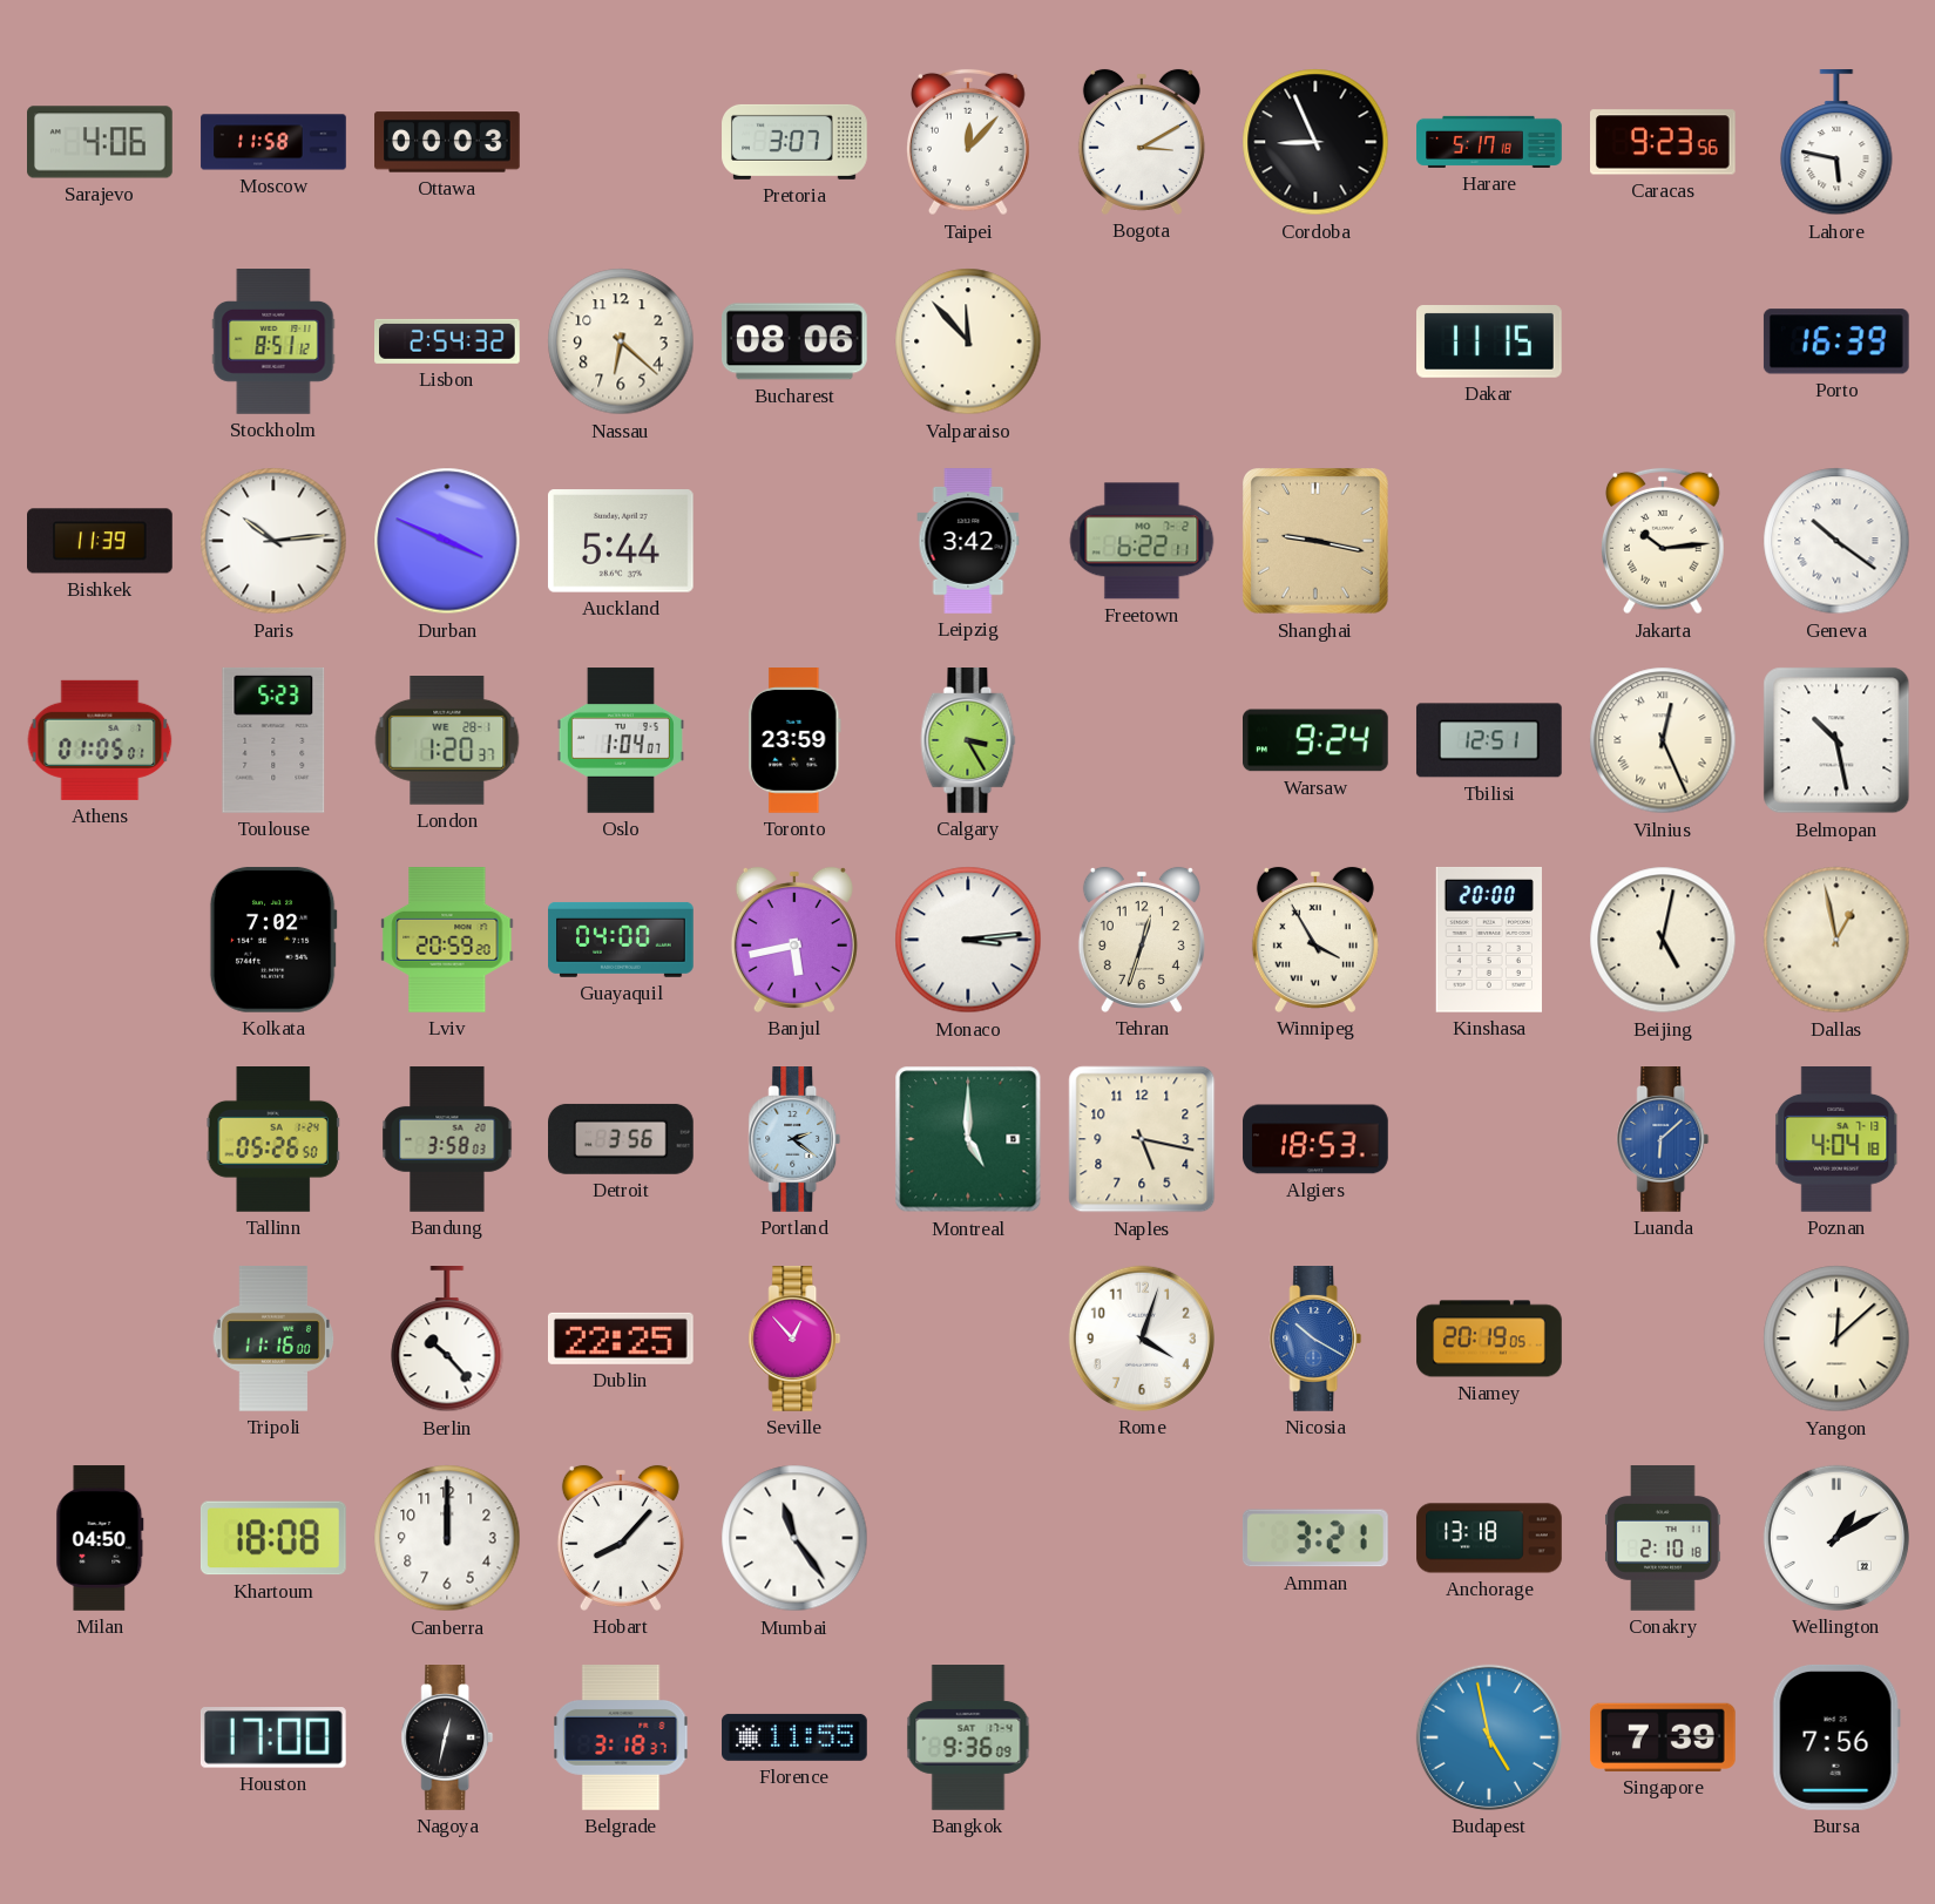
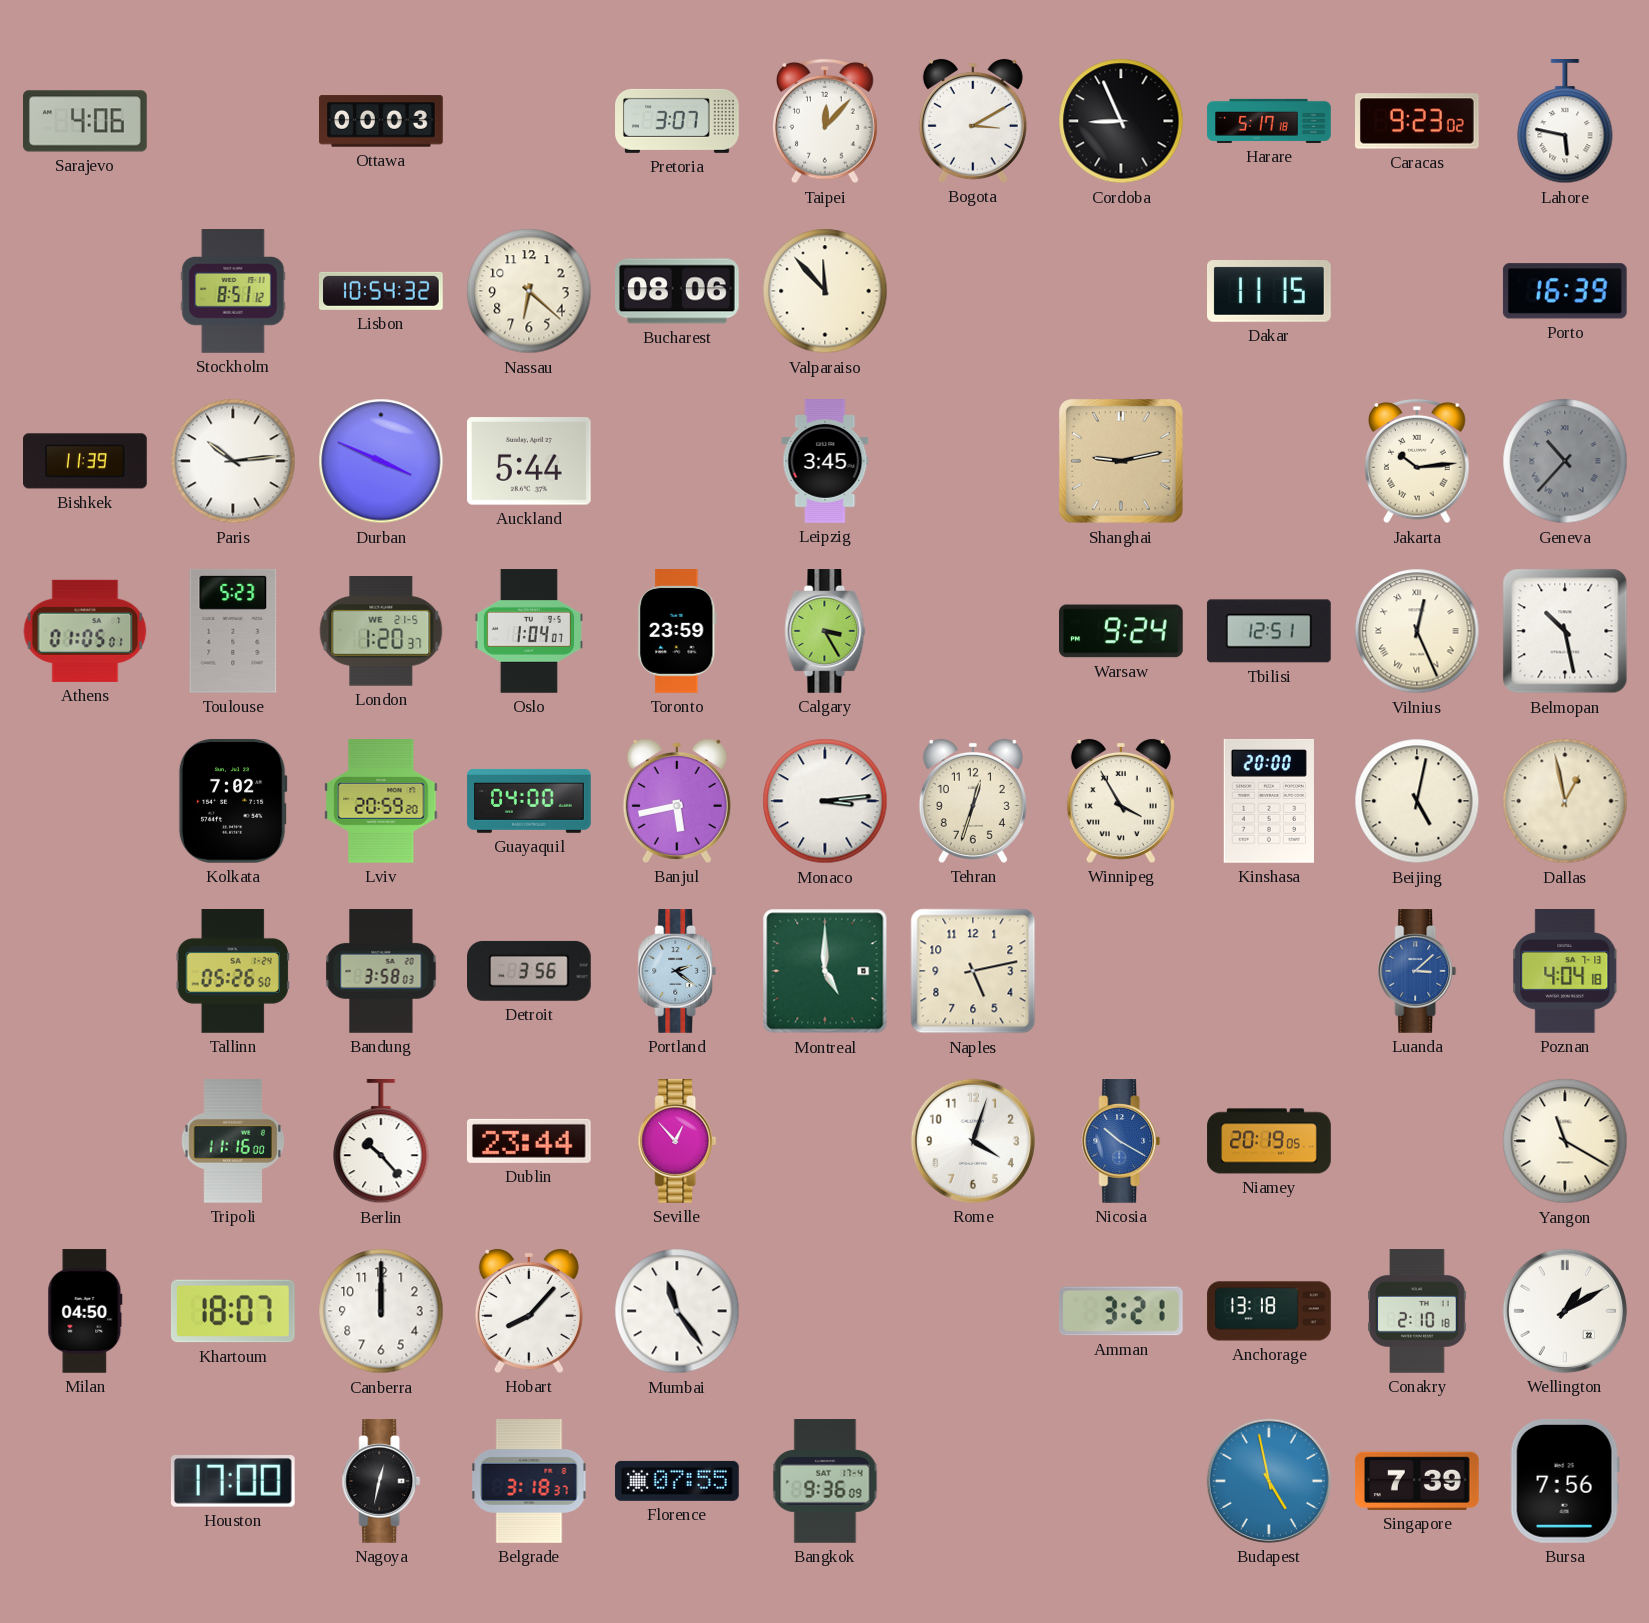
Moscow: 11:58 -> none (273, 142)
Caracas: 9:23:56 -> 9:23:02 (1418, 121)
Lisbon: 2:54 -> 10:54 (382, 291)
Leipzig: 3:42 -> 3:45 (825, 461)
Freetown: 6:22 -> none (1142, 541)
Shanghai: 9:17 -> 9:13 (1122, 462)
Geneva: 10:21 -> 10:37 (1565, 461)
Geneva dial: white -> grey (1565, 461)
London date: WE 28-1 -> WE 21-5 (381, 632)
Naples: 5:17 -> 5:13 (973, 971)
Algiers: 18:53 -> none (1315, 1139)
Luanda: 6:08 -> 3:08 (1417, 971)
Dublin: 22:25 -> 23:44 (529, 1141)
Yangon: 12:08 -> 11:20 (1565, 1141)
Khartoum: 18:08 -> 18:07 (233, 1311)
Florence: 11:55 -> 07:55 (677, 1481)
